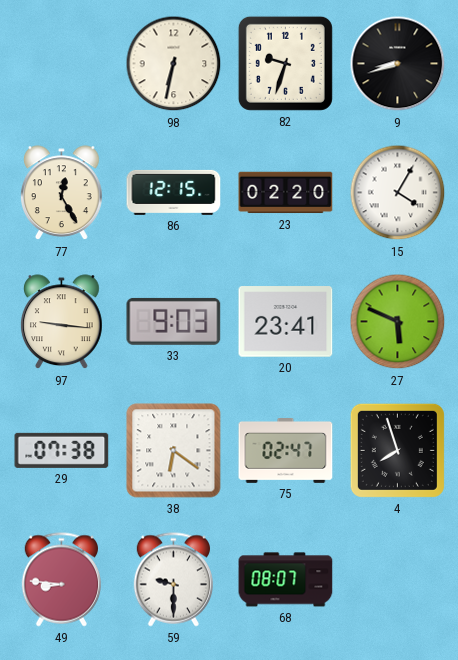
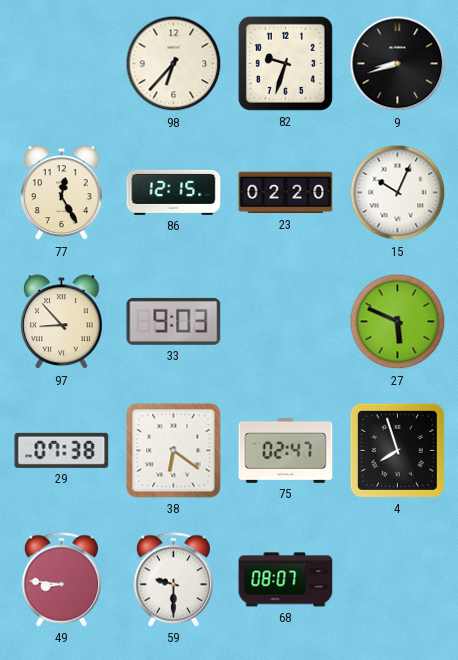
98: 6:32 -> 6:37 (174, 64)
15: 4:05 -> 10:04 (398, 193)
97: 9:16 -> 8:53 (61, 322)
20: 23:41 -> none (286, 322)
